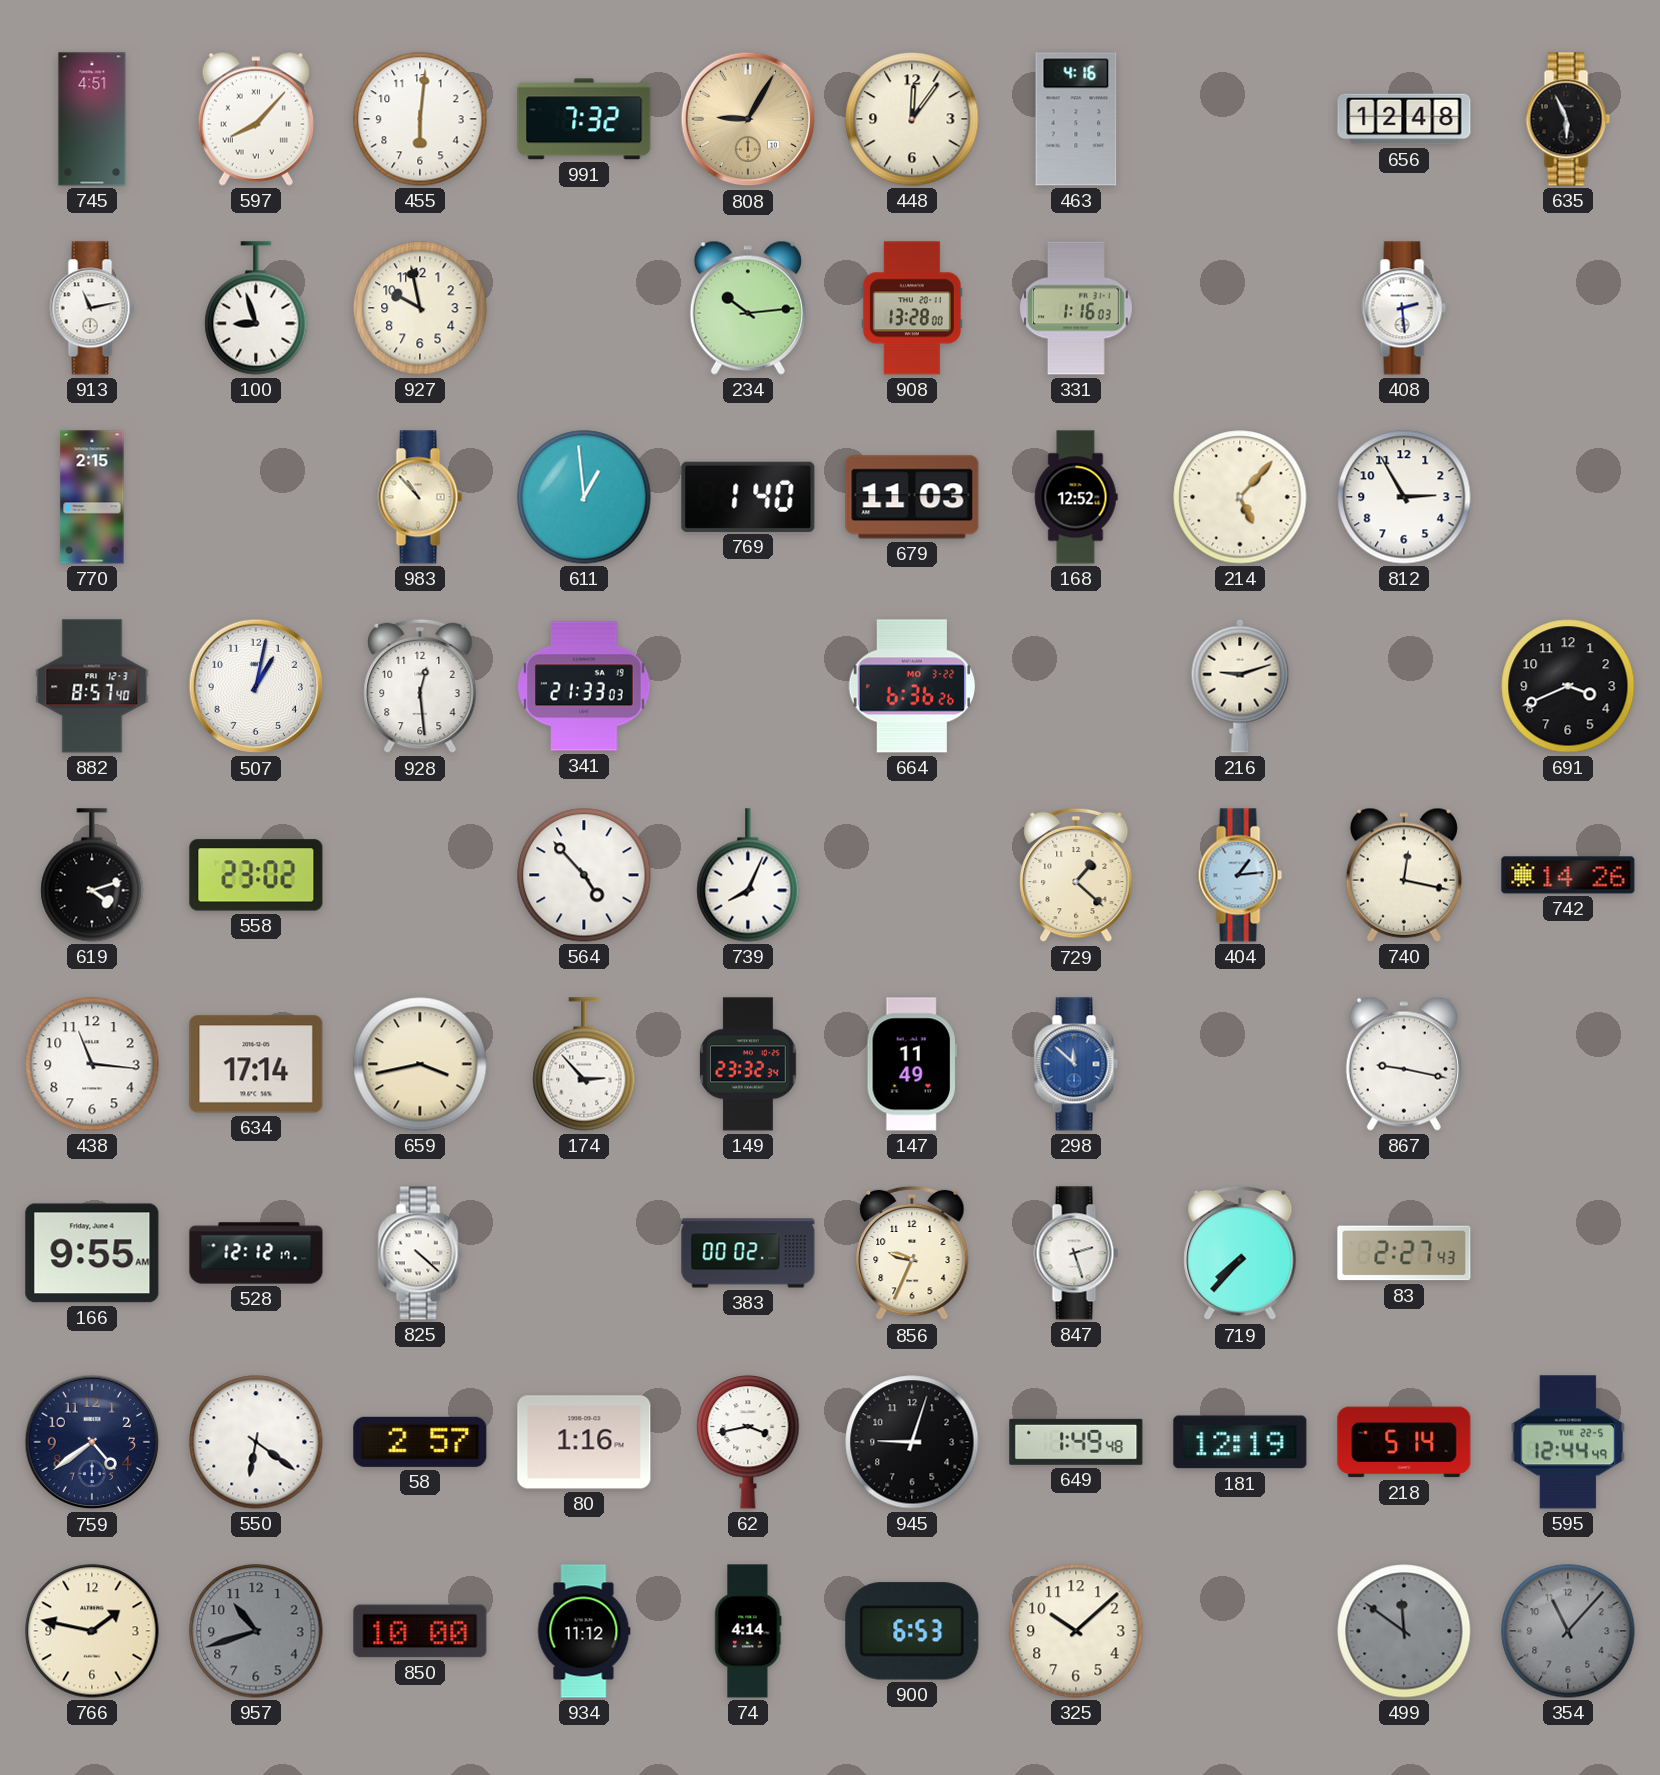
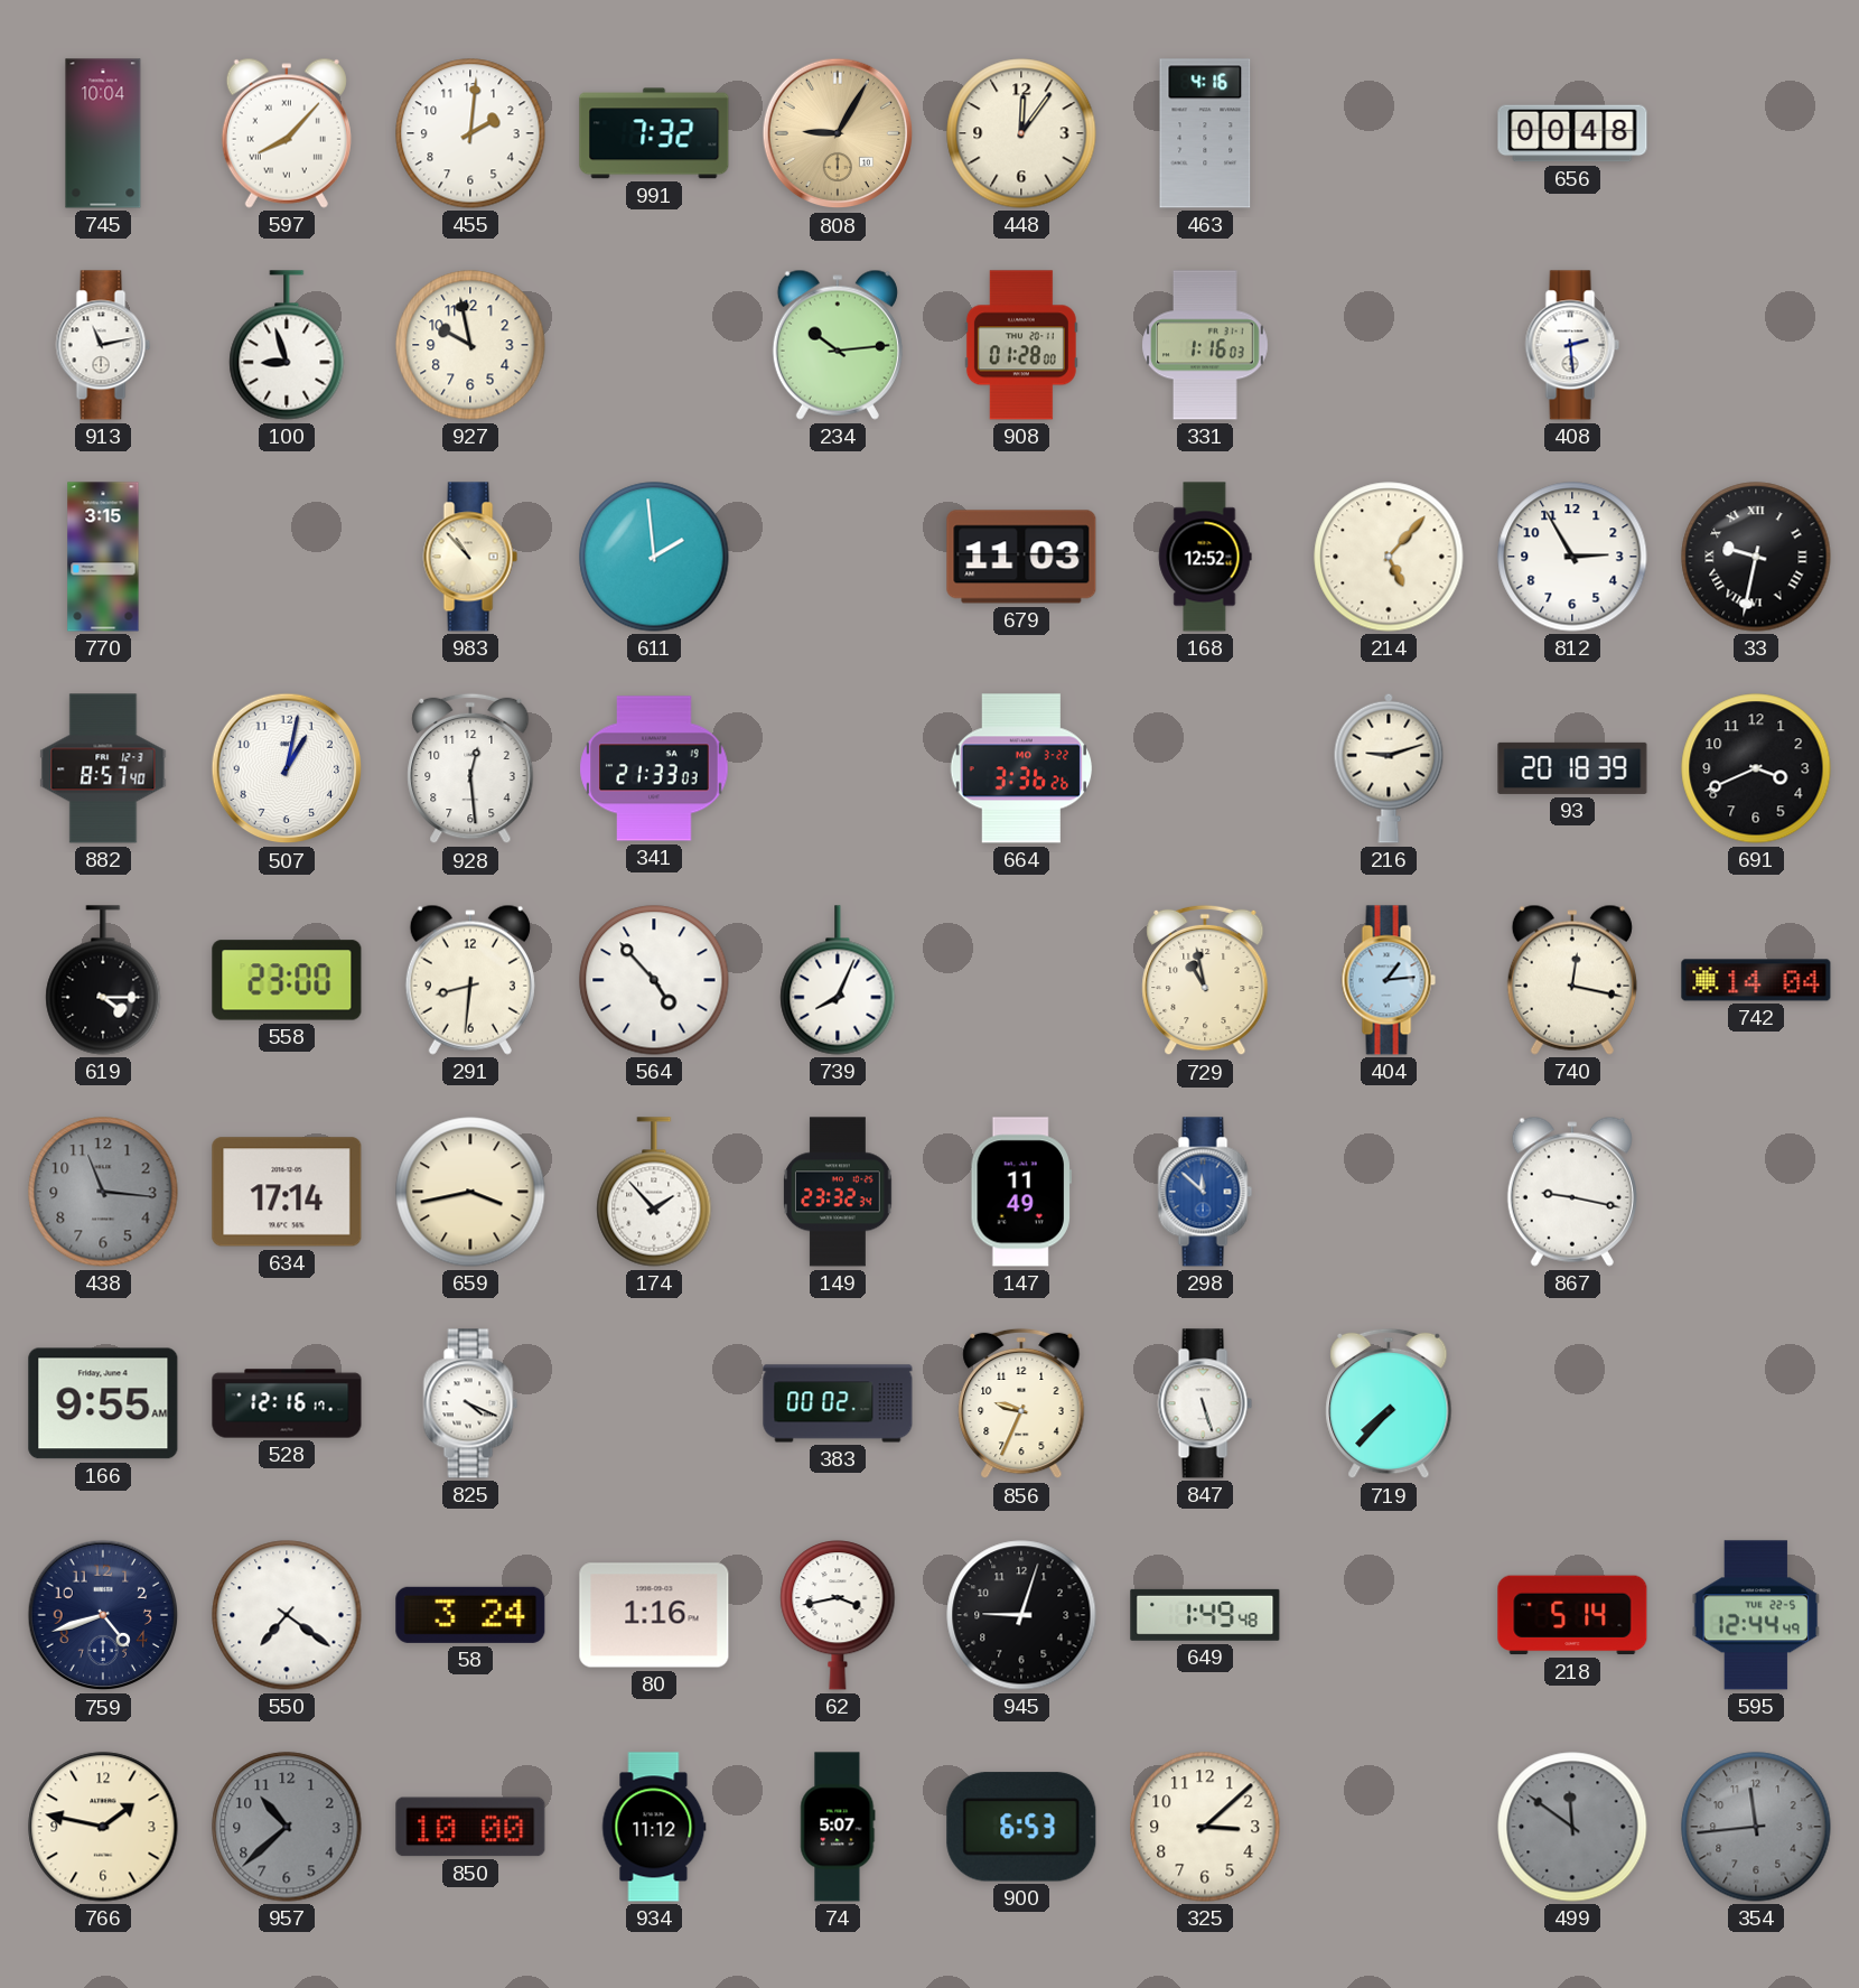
745: 4:51 -> 10:04 (103, 133)
455: 6:01 -> 2:01 (470, 133)
656: 12:48 -> 00:48 (1572, 133)
635: 5:56 -> none (1568, 119)
908: 13:28 -> 01:28 (1021, 345)
770: 2:15 -> 3:15 (103, 557)
611: 12:59 -> 1:59 (654, 557)
769: 1:40 -> none (748, 497)
33: none -> 9:32 (1756, 557)
664: 6:36 -> 3:36 (1021, 768)
93: none -> 20:18 (1572, 768)
619: 4:12 -> 4:15 (103, 980)
558: 23:02 -> 23:00 (287, 980)
291: none -> 8:31 (470, 980)
729: 1:22 -> 10:58 (1205, 980)
742: 14:26 -> 14:04 (1756, 980)
438 dial: white -> grey (103, 1192)
174: 2:53 -> 1:53 (654, 1192)
528: 12:12 -> 12:16 (287, 1403)
825: 4:22 -> 4:19 (470, 1403)
847: 2:27 -> 5:27 (1205, 1403)
83: 2:27 -> none (1404, 1253)
759: 4:39 -> 4:42 (103, 1615)
550: 6:21 -> 7:21 (287, 1615)
58: 2:57 -> 3:24 (470, 1615)
181: 12:19 -> none (1240, 1442)
957: 10:42 -> 10:38 (287, 1827)
74: 4:14 -> 5:07 (838, 1827)
325: 10:08 -> 3:08 (1205, 1827)
354: 11:07 -> 11:44 (1756, 1827)
